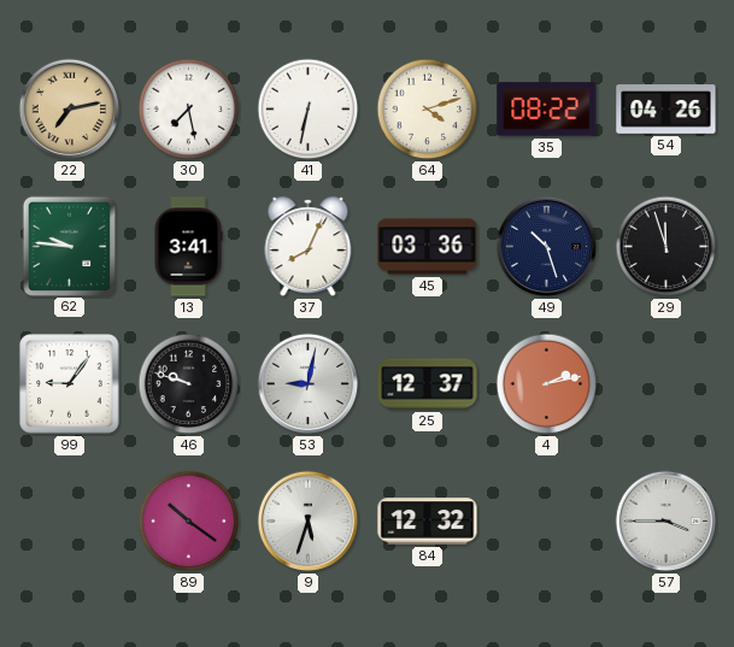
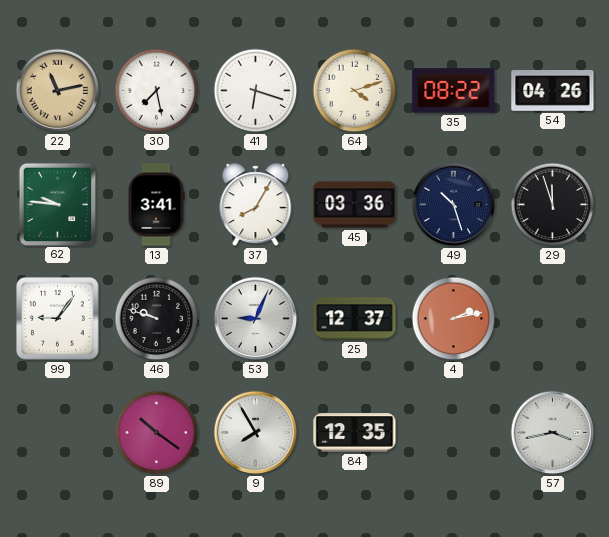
22: 7:13 -> 11:13 (58, 91)
41: 6:32 -> 6:18 (256, 91)
37: 8:04 -> 8:05 (256, 205)
53: 9:02 -> 9:04 (256, 319)
9: 5:33 -> 7:55 (256, 433)
84: 12:32 -> 12:35 (355, 433)
57: 3:45 -> 3:43 (553, 433)
